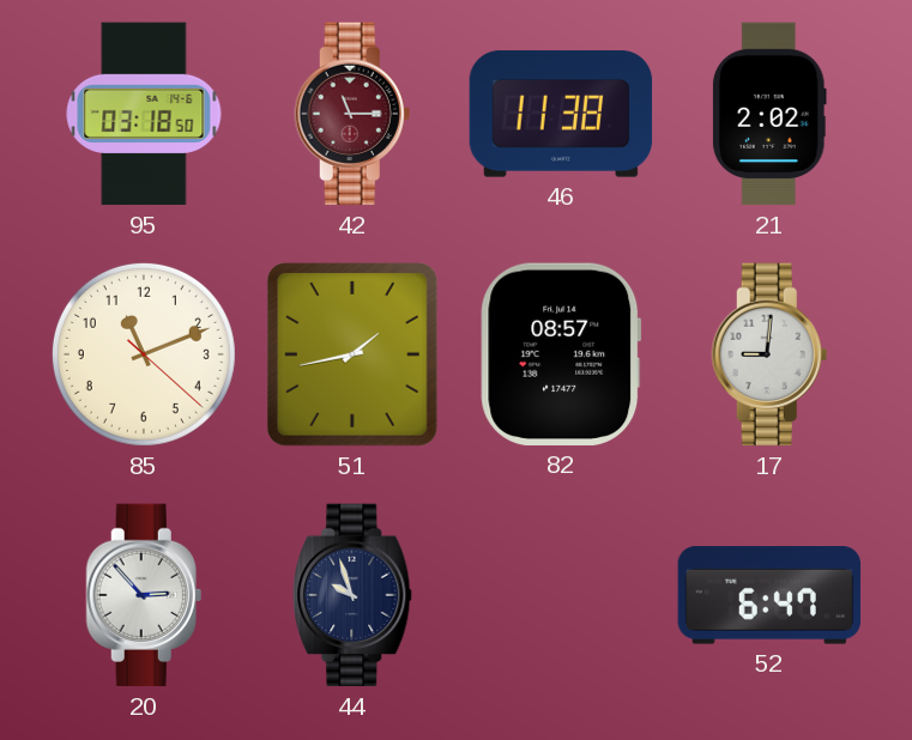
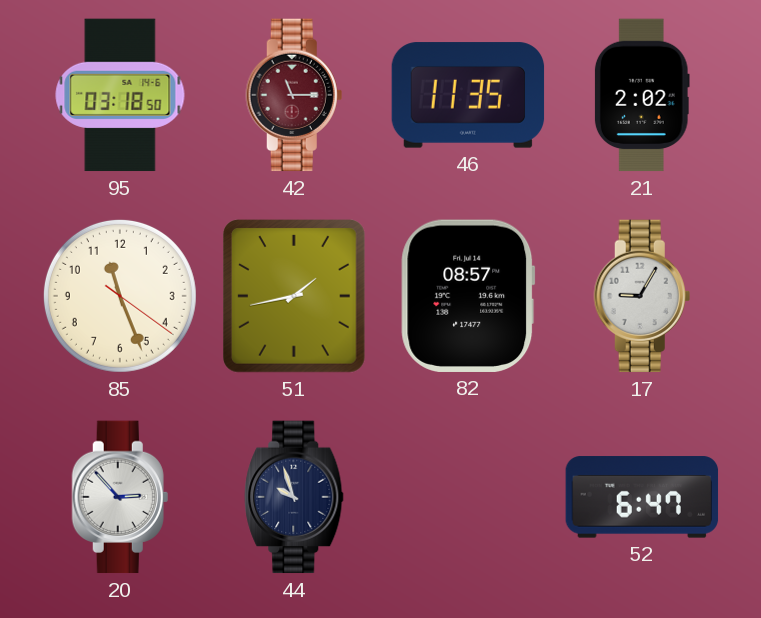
46: 11:38 -> 11:35 (468, 95)
85: 11:11 -> 11:26 (120, 296)
17: 9:01 -> 9:05 (642, 296)
